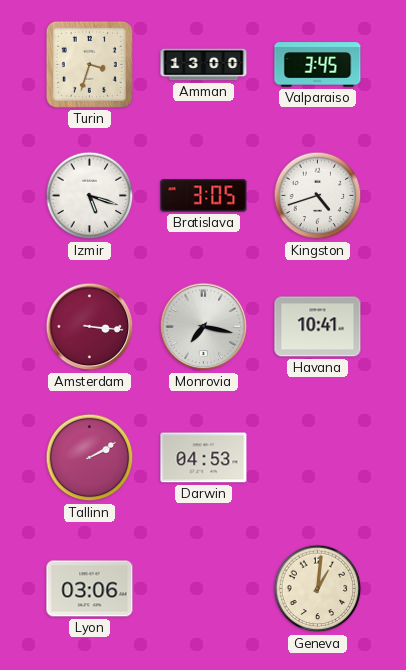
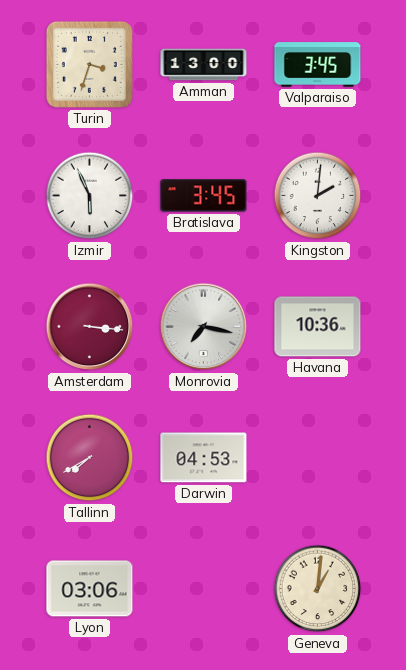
Izmir: 5:18 -> 5:56 (90, 196)
Bratislava: 3:05 -> 3:45 (204, 196)
Kingston: 4:42 -> 2:01 (318, 196)
Havana: 10:41 -> 10:36 (318, 327)
Tallinn: 2:10 -> 7:40 (90, 458)
